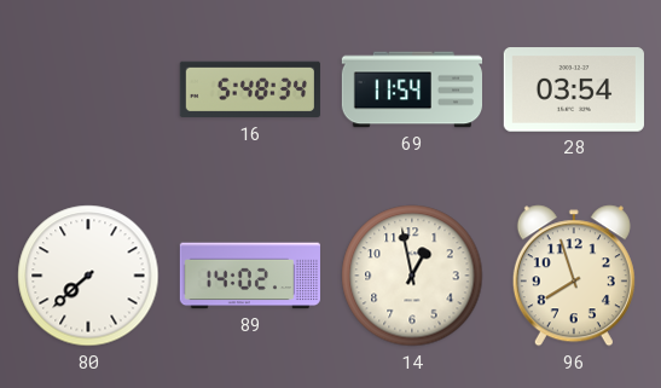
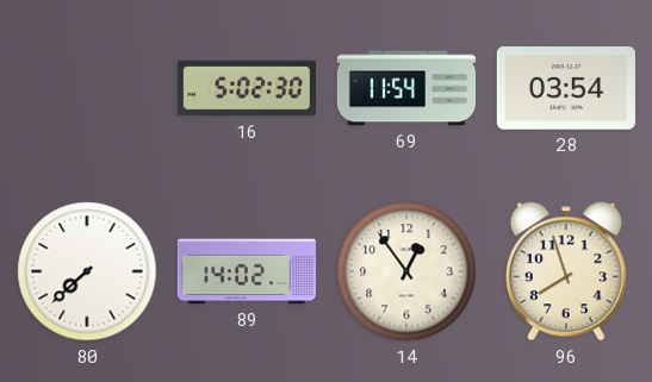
16: 5:48 -> 5:02 (246, 88)
14: 12:58 -> 12:54 (406, 271)
